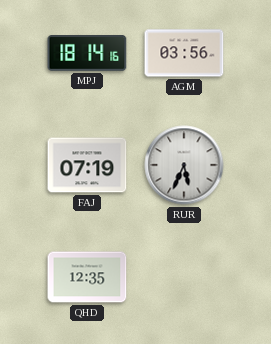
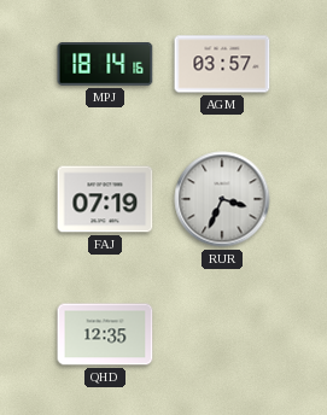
AGM: 03:56 -> 03:57 (222, 64)
RUR: 5:34 -> 3:34 (222, 199)
